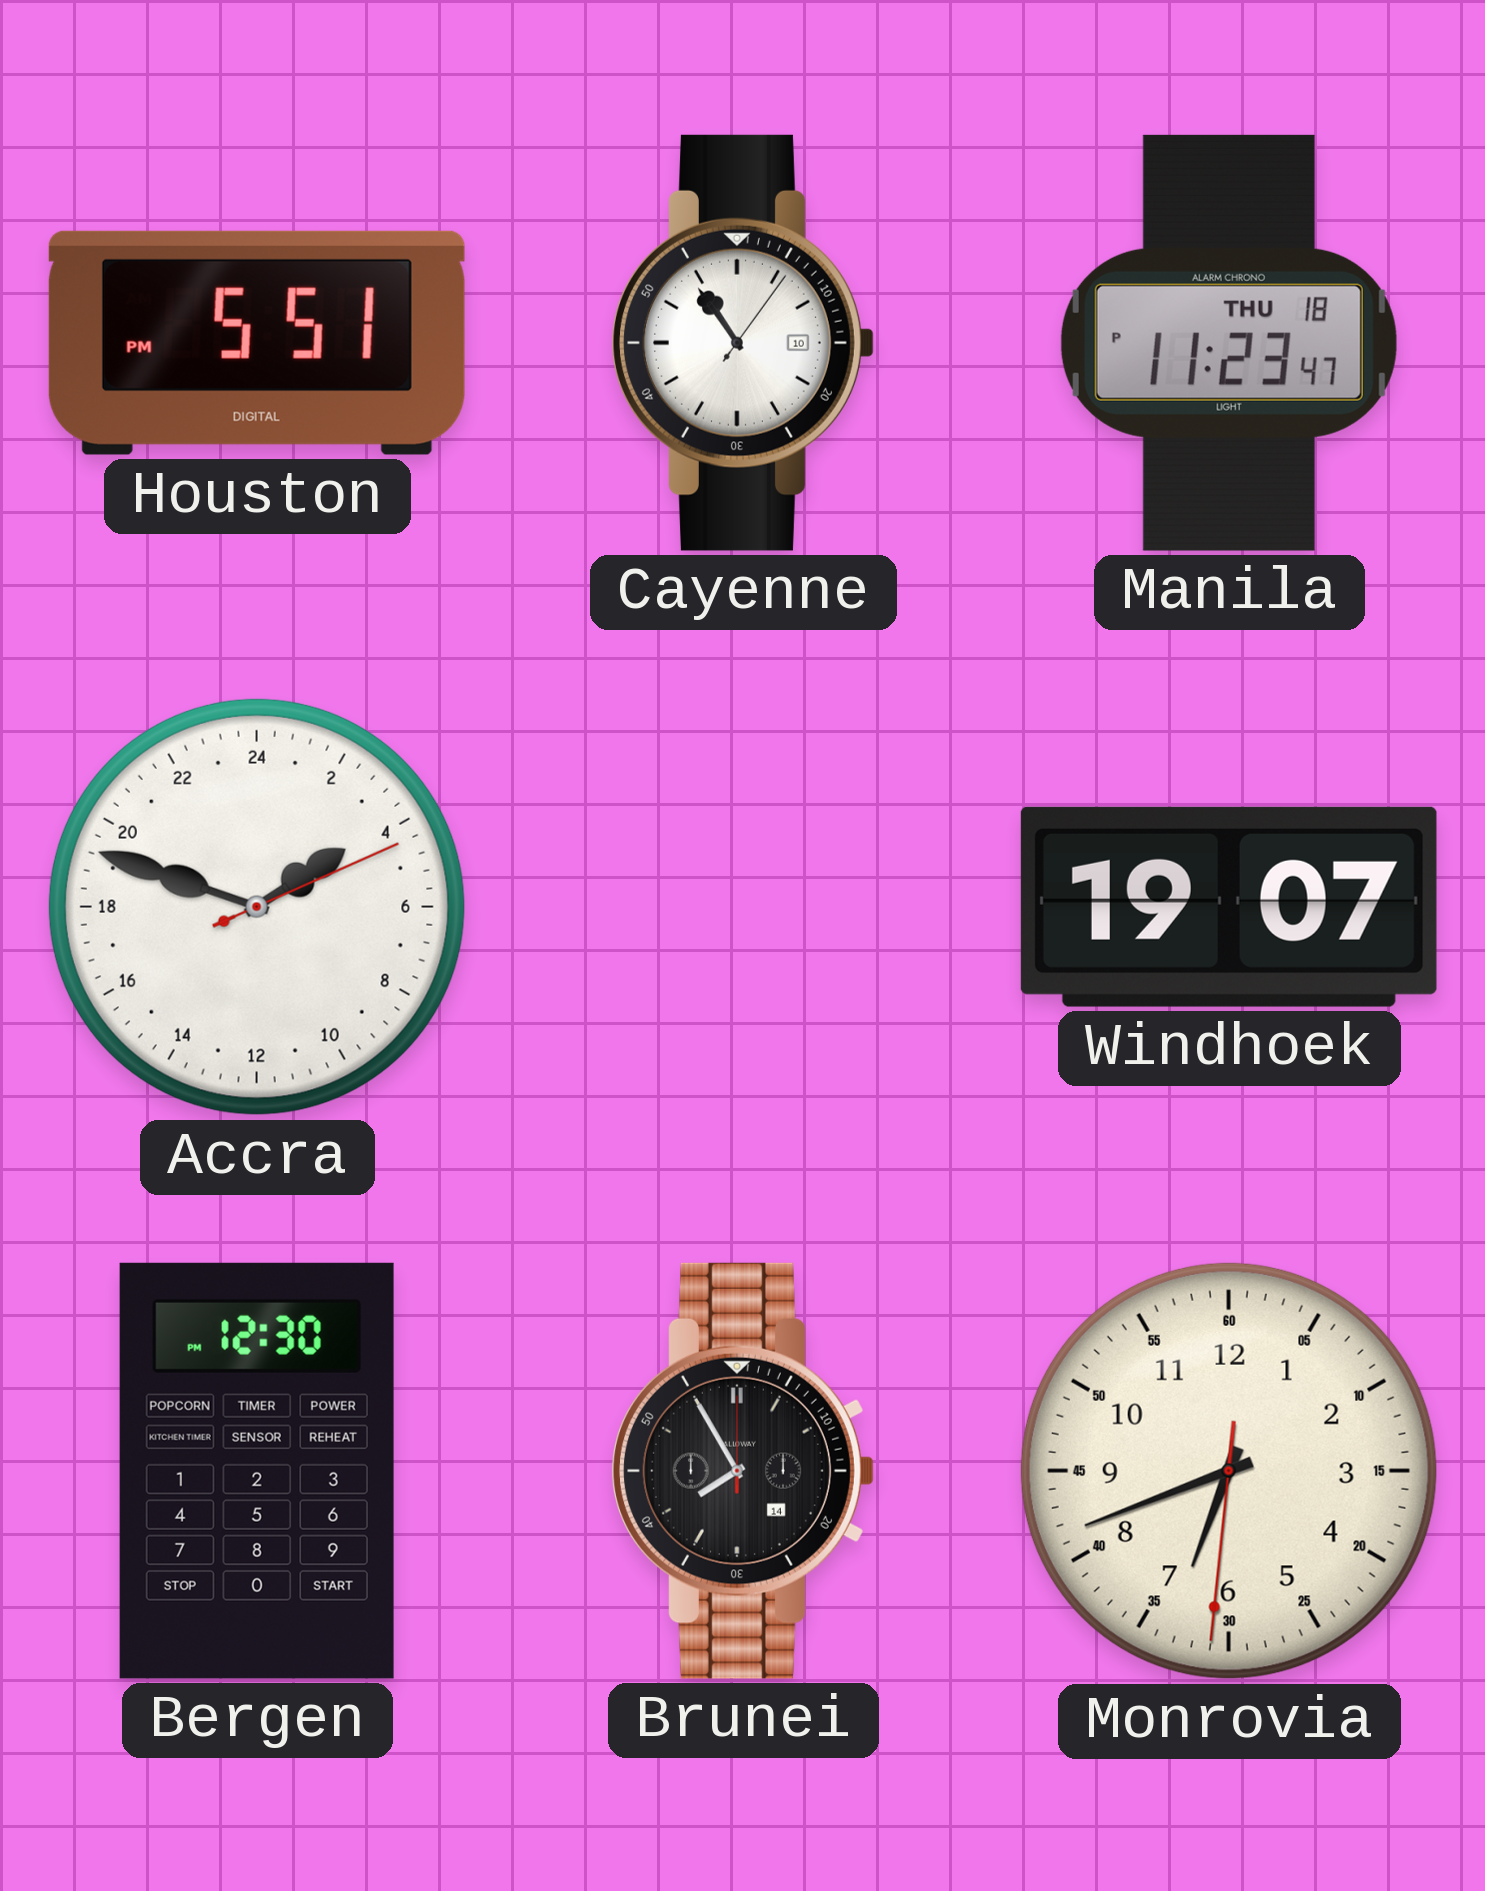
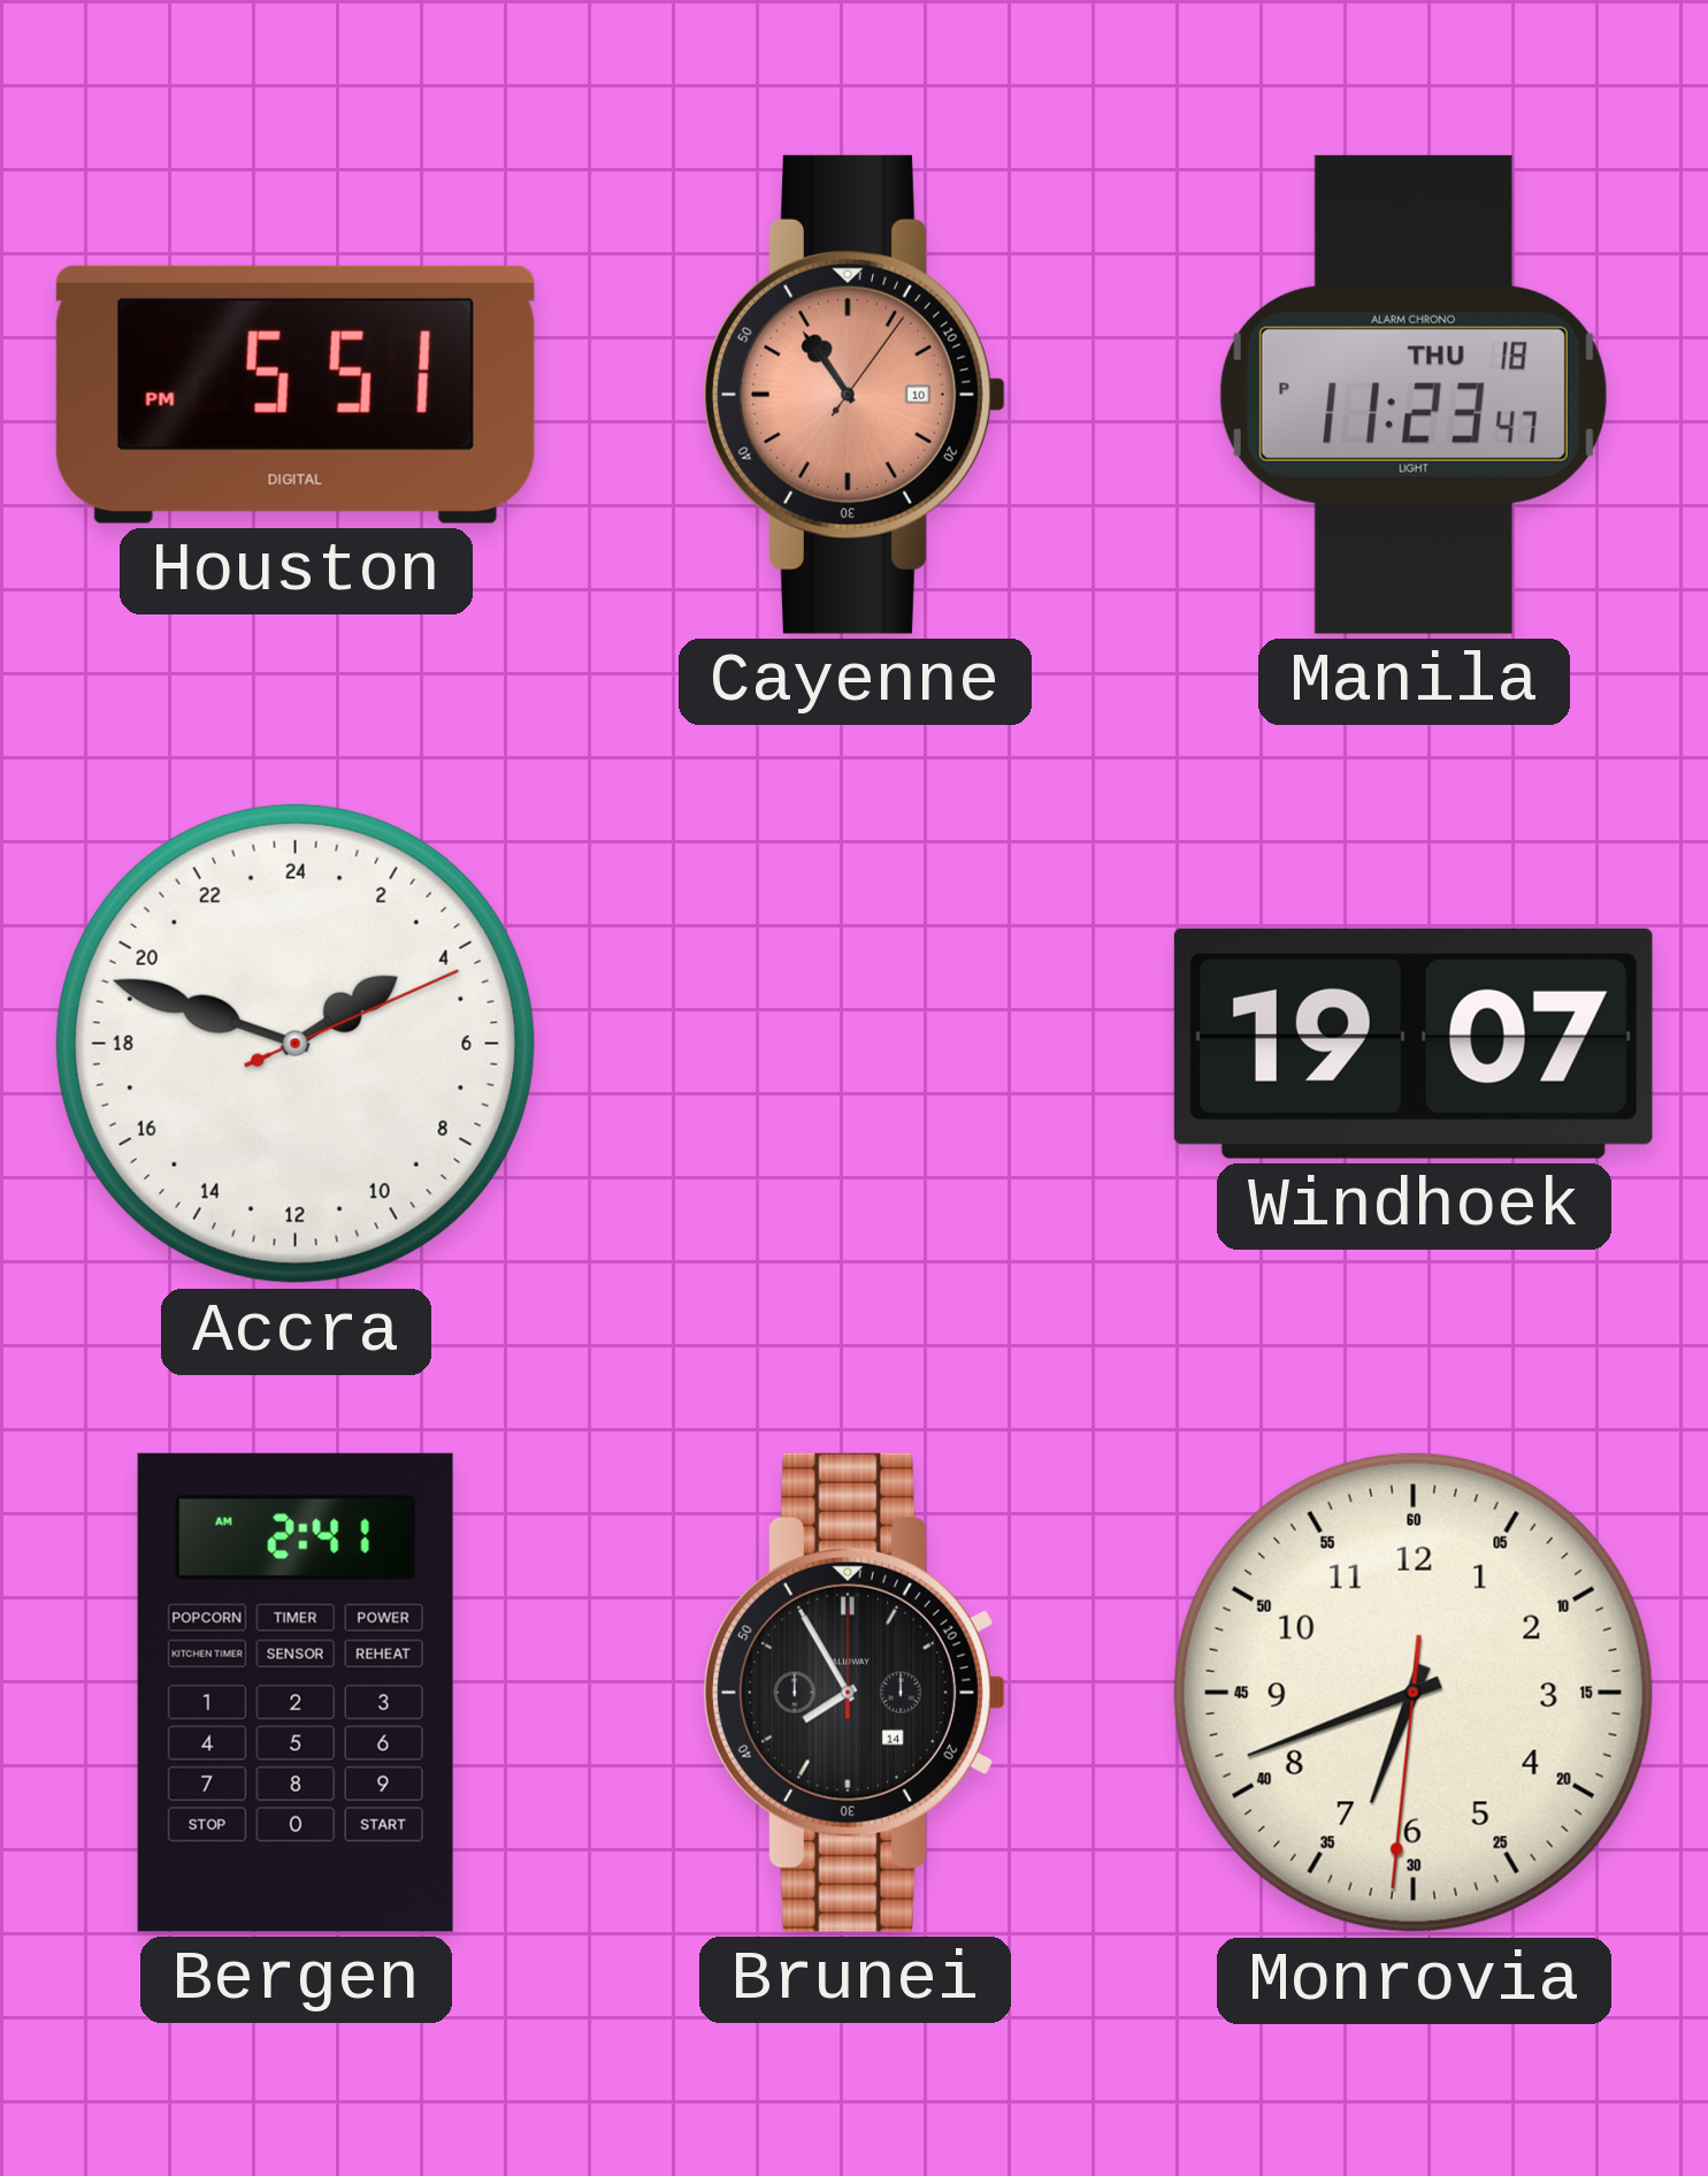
Cayenne dial: white -> salmon (855, 395)
Bergen: 12:30 -> 2:41 (296, 1693)
